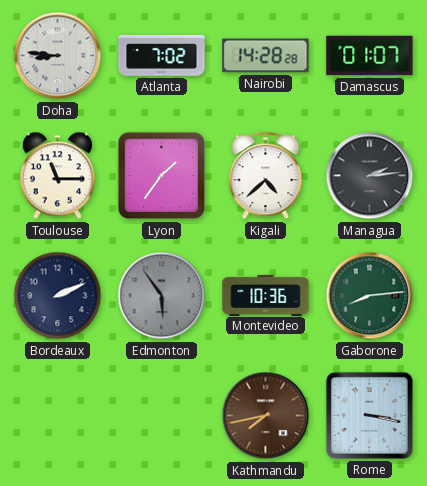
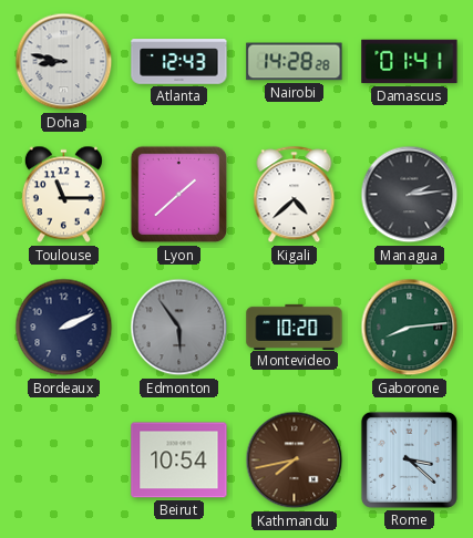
Doha: 8:46 -> 8:47 (64, 62)
Atlanta: 7:02 -> 12:43 (179, 62)
Damascus: 01:07 -> 01:41 (410, 62)
Lyon: 1:36 -> 1:38 (179, 195)
Montevideo: 10:36 -> 10:20 (295, 327)
Beirut: none -> 10:54 (179, 461)
Rome: 3:17 -> 3:22 (409, 459)
